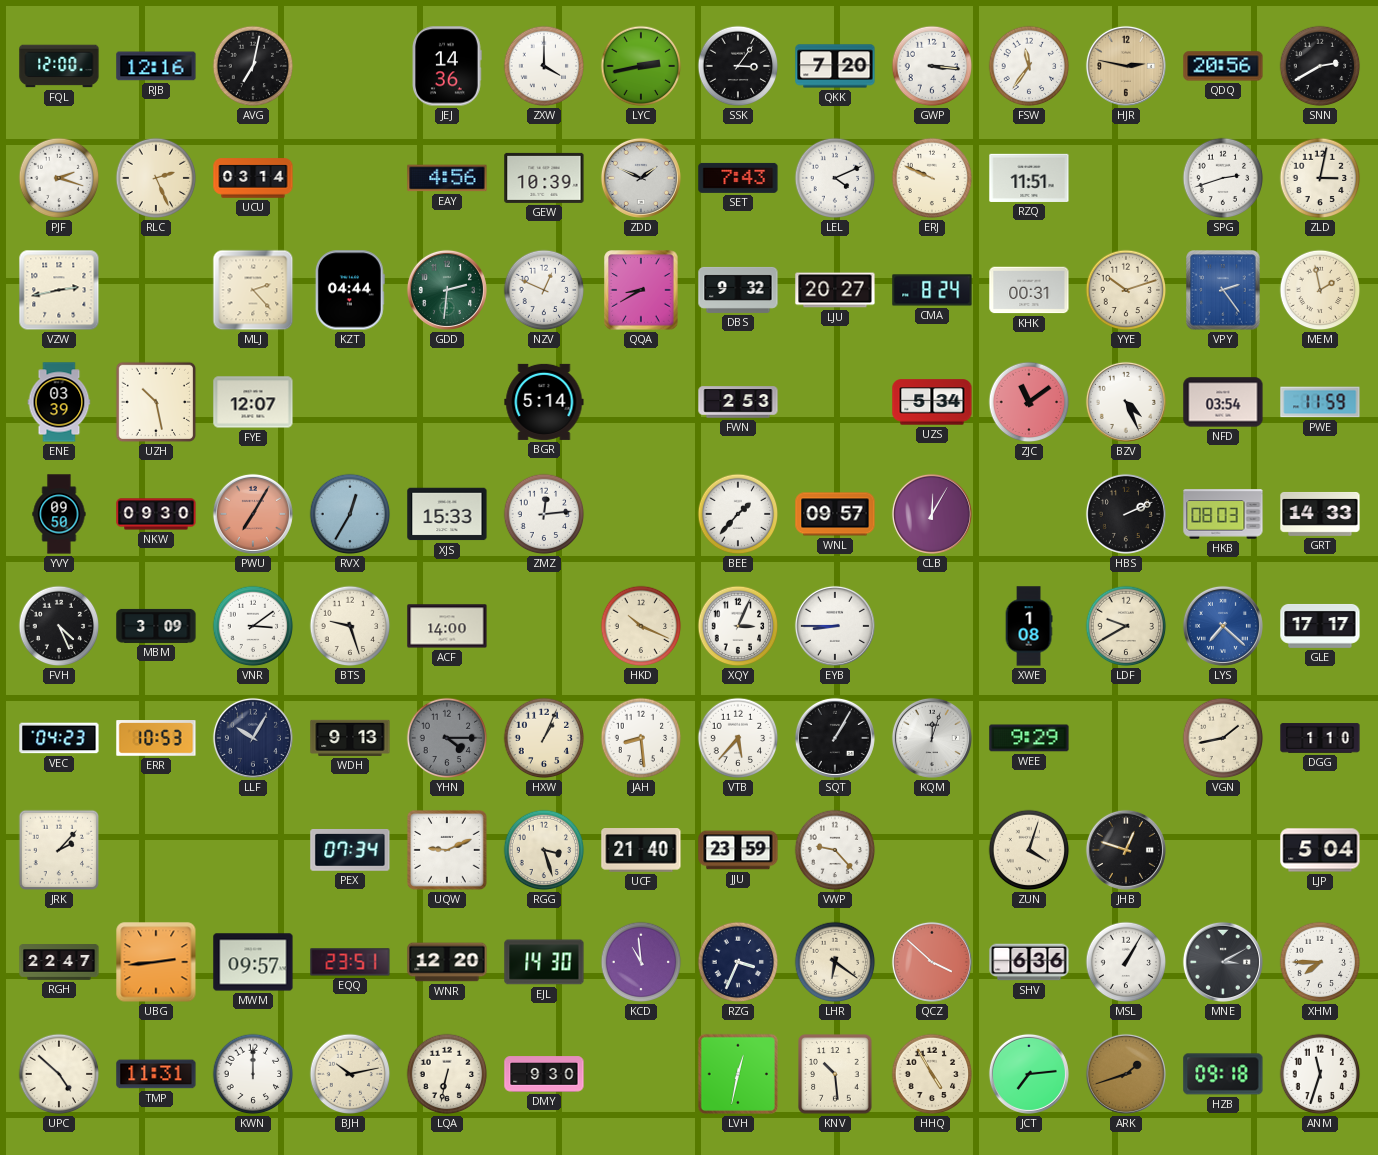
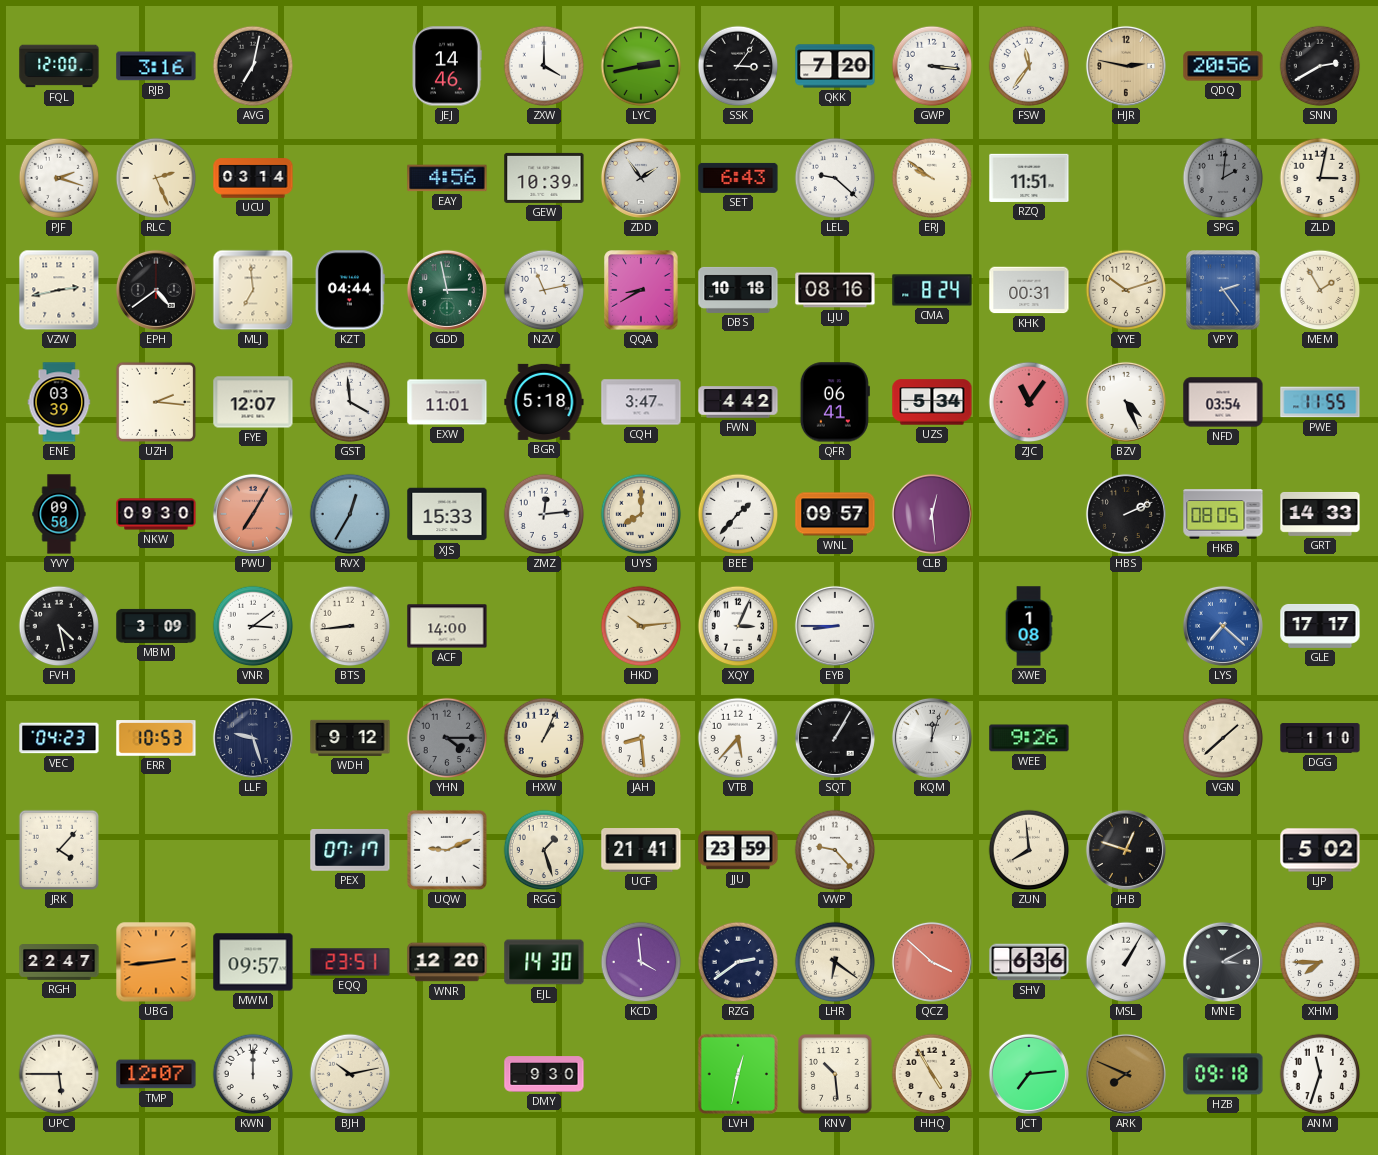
RJB: 12:16 -> 3:16 (156, 66)
JEJ: 14:36 -> 14:46 (447, 66)
ZDD: 1:49 -> 1:54 (641, 178)
SET: 7:43 -> 6:43 (738, 178)
LEL: 4:11 -> 9:22 (835, 178)
ERJ: 9:49 -> 9:51 (932, 178)
SPG: 2:42 -> 2:01 (1223, 178)
SPG dial: white -> grey (1223, 178)
EPH: none -> 4:39 (156, 290)
MLJ: 2:23 -> 6:59 (253, 290)
GDD: 2:31 -> 2:58 (447, 290)
NZV: 12:49 -> 11:13 (544, 290)
DBS: 9:32 -> 10:18 (738, 290)
LJU: 20:27 -> 08:16 (835, 290)
MEM: 1:58 -> 1:55 (1320, 290)
UZH: 10:28 -> 2:16 (156, 402)
GST: none -> 3:59 (350, 402)
EXW: none -> 11:01 (447, 402)
BGR: 5:14 -> 5:18 (544, 402)
CQH: none -> 3:47 (641, 402)
FWN: 2:53 -> 4:42 (738, 402)
QFR: none -> 06:41 (835, 402)
ZJC: 11:09 -> 11:06 (1029, 402)
PWE: 11:59 -> 11:55 (1320, 402)
UYS: none -> 8:00 (641, 514)
CLB: 12:05 -> 12:29 (932, 514)
HKB: 08:03 -> 08:05 (1223, 514)
FVH: 4:26 -> 4:28 (59, 626)
BTS: 9:27 -> 8:44 (350, 626)
HKD: 10:19 -> 10:14 (641, 626)
LDF: 9:40 -> none (1126, 626)
LLF: 10:05 -> 9:27 (253, 738)
WDH: 9:13 -> 9:12 (350, 738)
WEE: 9:29 -> 9:26 (1029, 738)
VGN: 1:43 -> 1:38 (1223, 738)
JRK: 2:07 -> 4:07 (59, 850)
PEX: 07:34 -> 07:17 (350, 851)
RGG: 3:27 -> 1:27 (544, 850)
UCF: 21:40 -> 21:41 (641, 850)
ZUN: 4:03 -> 7:59 (1029, 850)
LJP: 5:04 -> 5:02 (1320, 850)
KCD: 10:59 -> 3:59 (641, 962)
RZG: 3:34 -> 2:39 (738, 962)
UPC: 4:52 -> 5:45 (59, 1074)
TMP: 11:31 -> 12:07 (156, 1074)
LQA: 6:32 -> none (447, 1074)
ARK: 1:42 -> 7:49 (1126, 1074)
